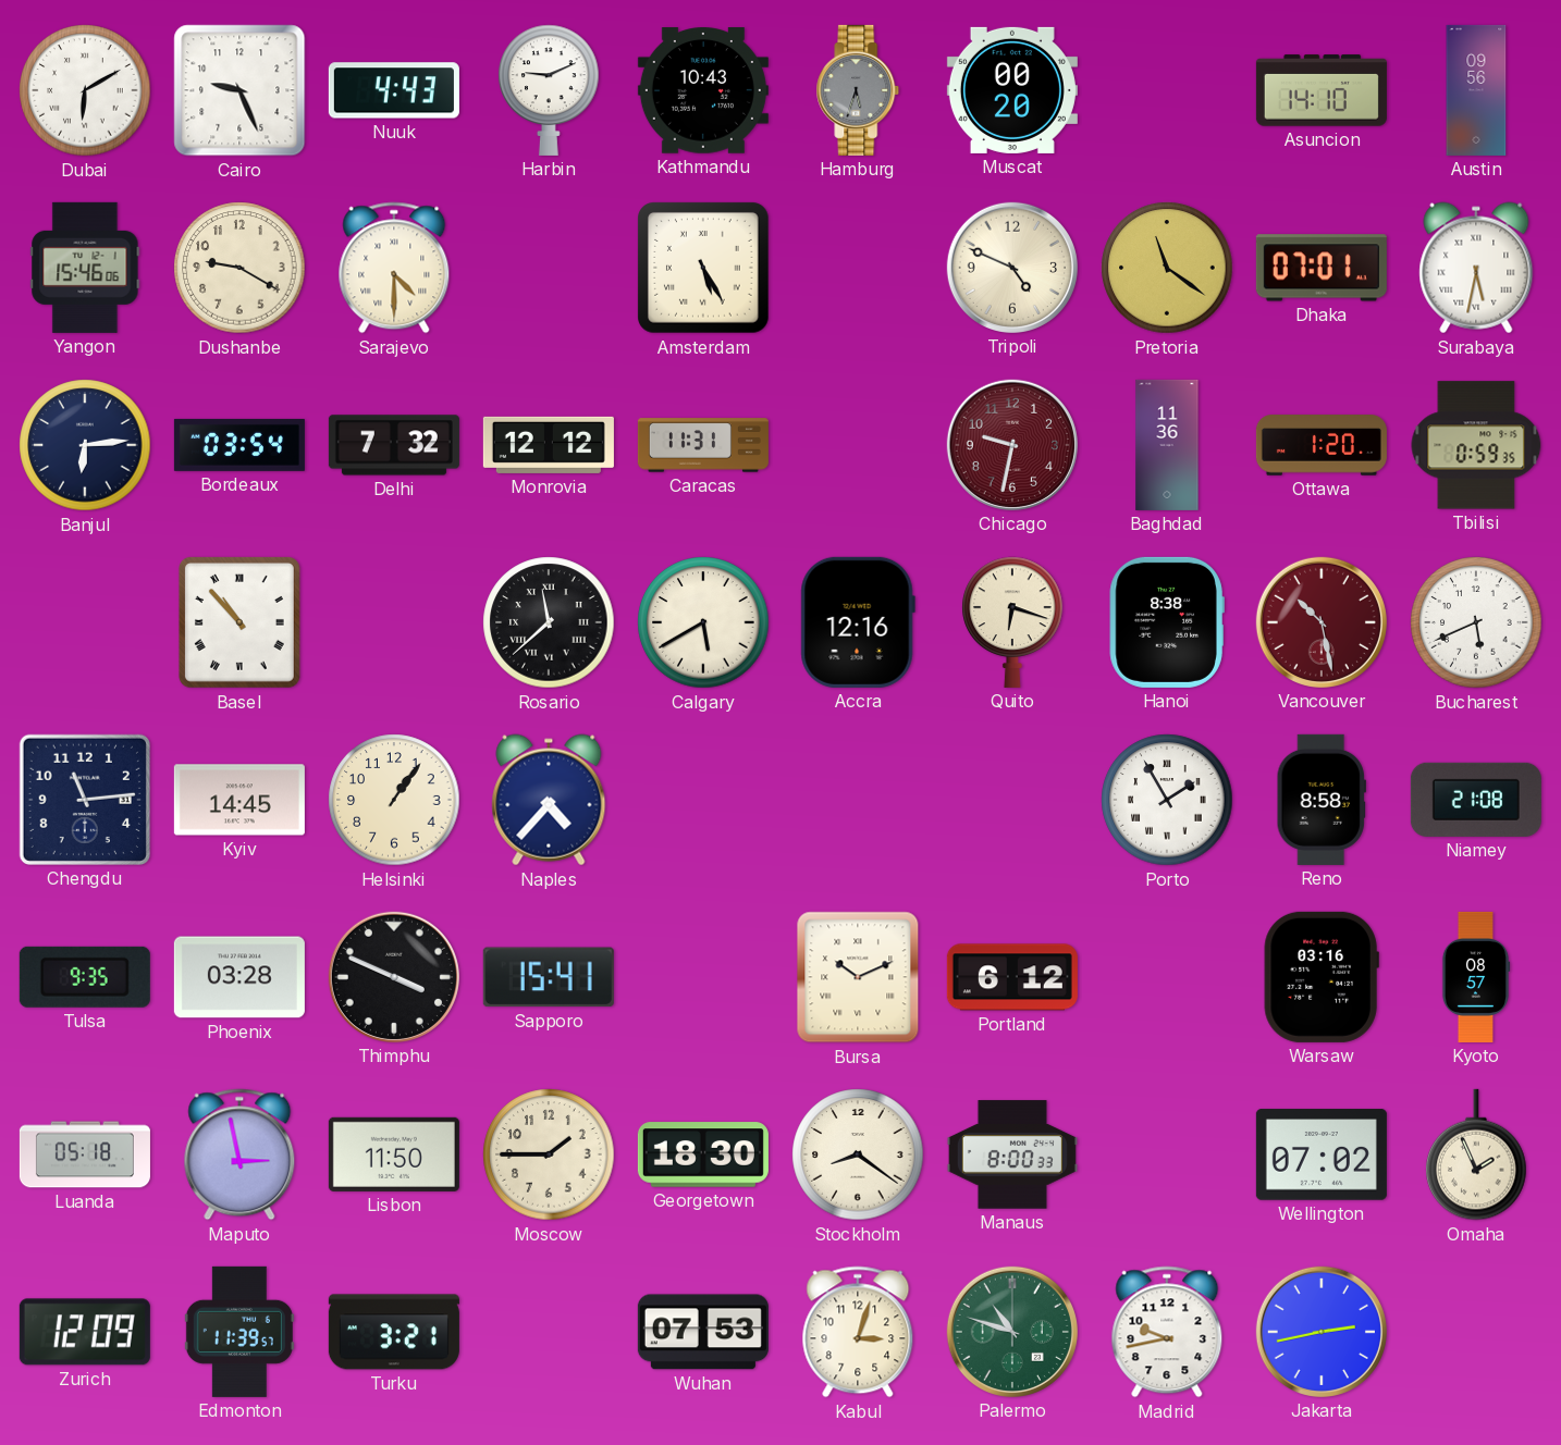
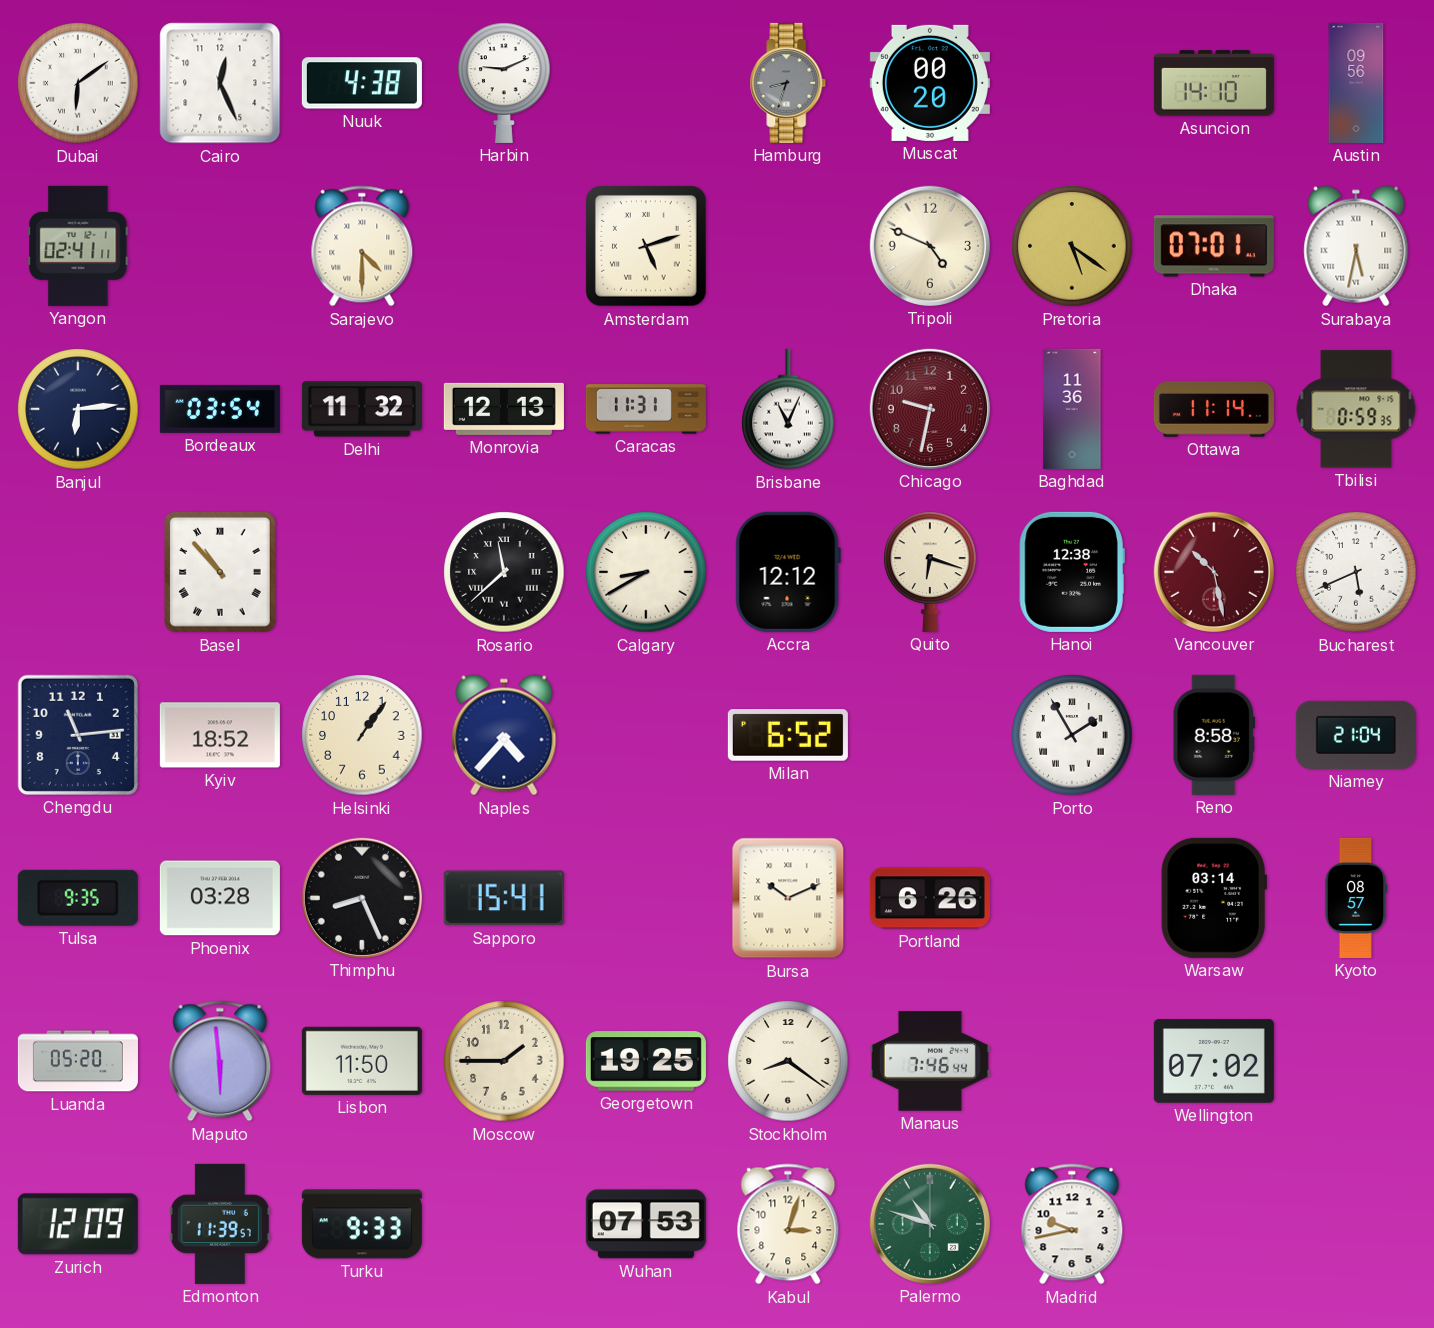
Dubai: 6:10 -> 6:09 (78, 83)
Cairo: 9:26 -> 12:26 (220, 83)
Nuuk: 4:43 -> 4:38 (362, 83)
Kathmandu: 10:43 -> none (703, 90)
Hamburg: 5:33 -> 8:33 (788, 83)
Yangon: 15:46 -> 02:41 (78, 246)
Dushanbe: 9:20 -> none (239, 268)
Amsterdam: 5:25 -> 5:12 (647, 247)
Pretoria: 11:21 -> 5:21 (1072, 246)
Delhi: 7:32 -> 11:32 (362, 409)
Monrovia: 12:12 -> 12:13 (504, 409)
Brisbane: none -> 11:04 (788, 409)
Ottawa: 1:20 -> 11:14 (1214, 409)
Calgary: 5:40 -> 8:40 (646, 572)
Accra: 12:16 -> 12:12 (788, 572)
Hanoi: 8:38 -> 12:38 (1072, 572)
Kyiv: 14:45 -> 18:52 (220, 735)
Milan: none -> 6:52 (788, 735)
Niamey: 21:08 -> 21:04 (1356, 735)
Thimphu: 3:49 -> 8:26 (362, 898)
Portland: 6:12 -> 6:26 (930, 898)
Warsaw: 03:16 -> 03:14 (1214, 898)
Luanda: 05:18 -> 05:20 (78, 1061)
Maputo: 2:58 -> 5:59 (220, 1061)
Georgetown: 18:30 -> 19:25 (646, 1061)
Manaus: 8:00 -> 7:46 (930, 1061)
Omaha: 1:56 -> none (1476, 1154)
Turku: 3:21 -> 9:33 (362, 1224)
Jakarta: 2:43 -> none (1322, 1332)
